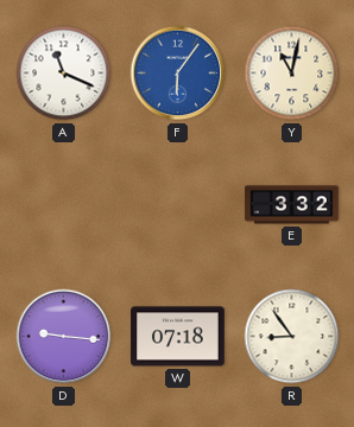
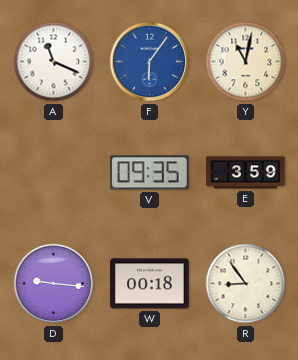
V: none -> 09:35 (150, 173)
E: 3:32 -> 3:59 (246, 173)
W: 07:18 -> 00:18 (150, 284)
